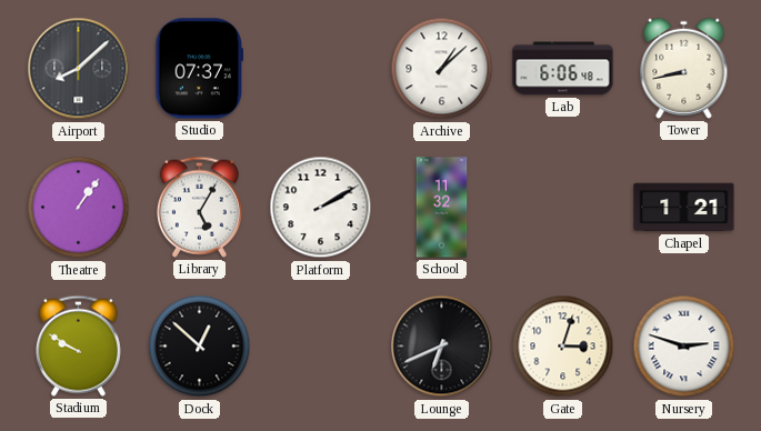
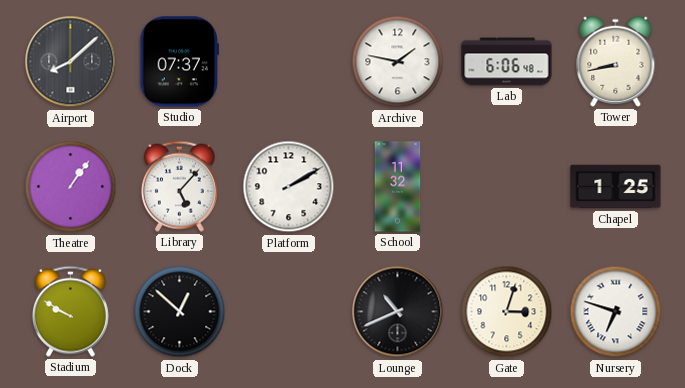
Archive: 1:08 -> 1:47 (398, 62)
Library: 5:05 -> 5:07 (179, 186)
Chapel: 1:21 -> 1:25 (616, 187)
Lounge: 6:41 -> 10:41 (398, 312)
Nursery: 2:48 -> 6:48 (616, 312)
